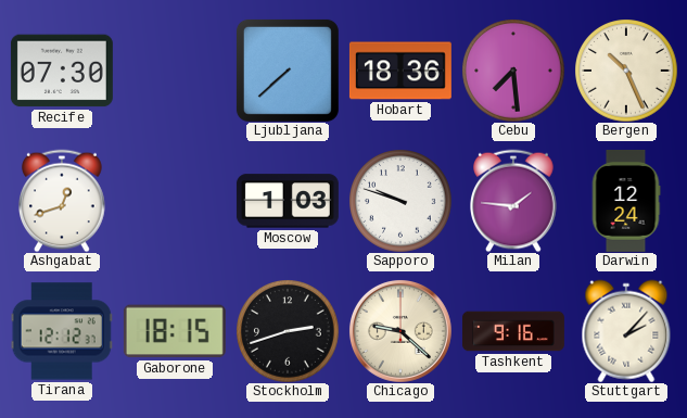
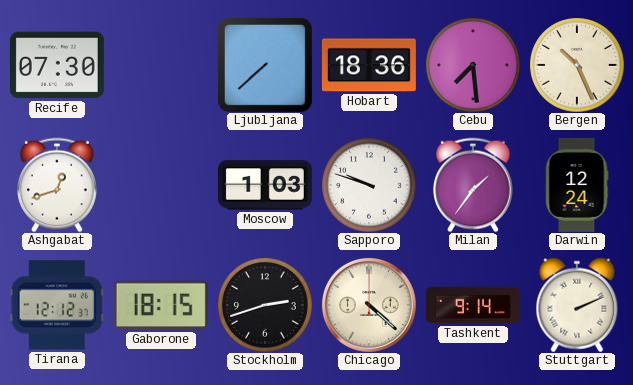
Milan: 1:46 -> 1:36 (473, 185)
Chicago: 9:22 -> 4:22 (369, 305)
Tashkent: 9:16 -> 9:14 (473, 305)
Stuttgart: 2:07 -> 2:11 (577, 305)
